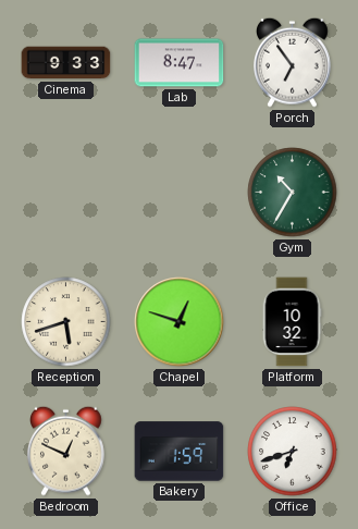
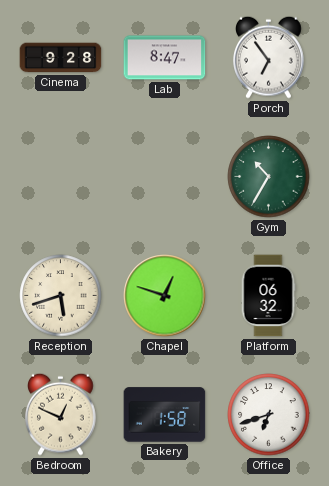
Cinema: 9:33 -> 9:28 (61, 58)
Platform: 10:32 -> 06:32 (268, 296)
Bakery: 1:59 -> 1:58 (165, 415)
